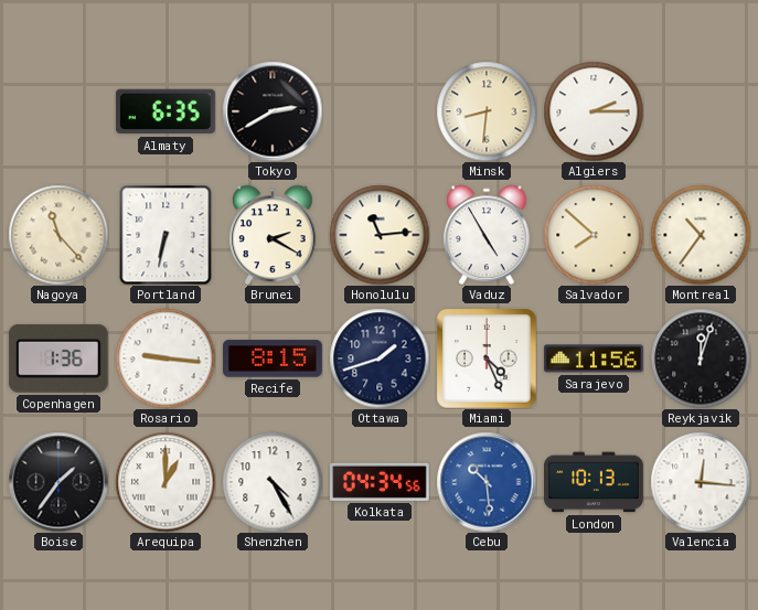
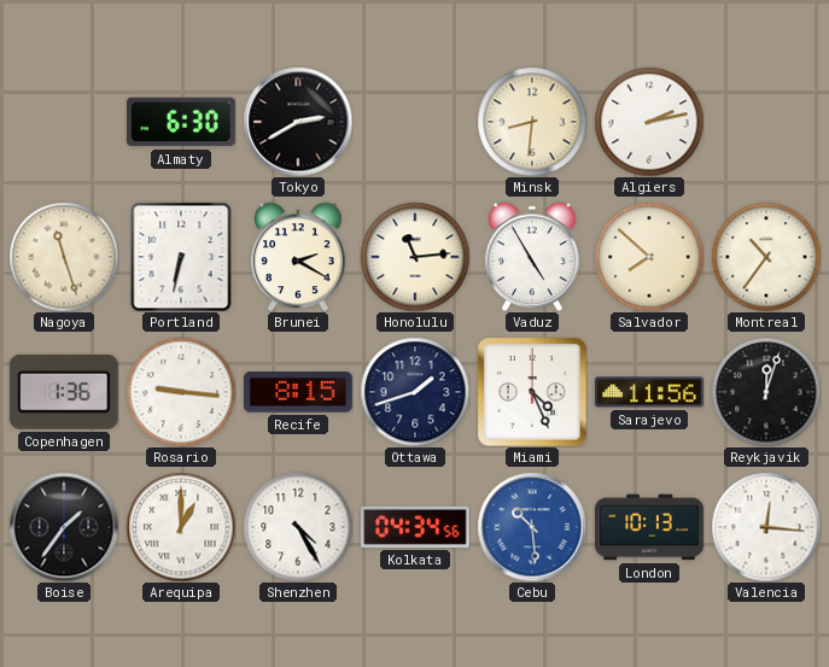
Almaty: 6:35 -> 6:30 (181, 122)
Algiers: 2:15 -> 2:13 (649, 122)
Nagoya: 11:23 -> 11:27 (64, 257)
